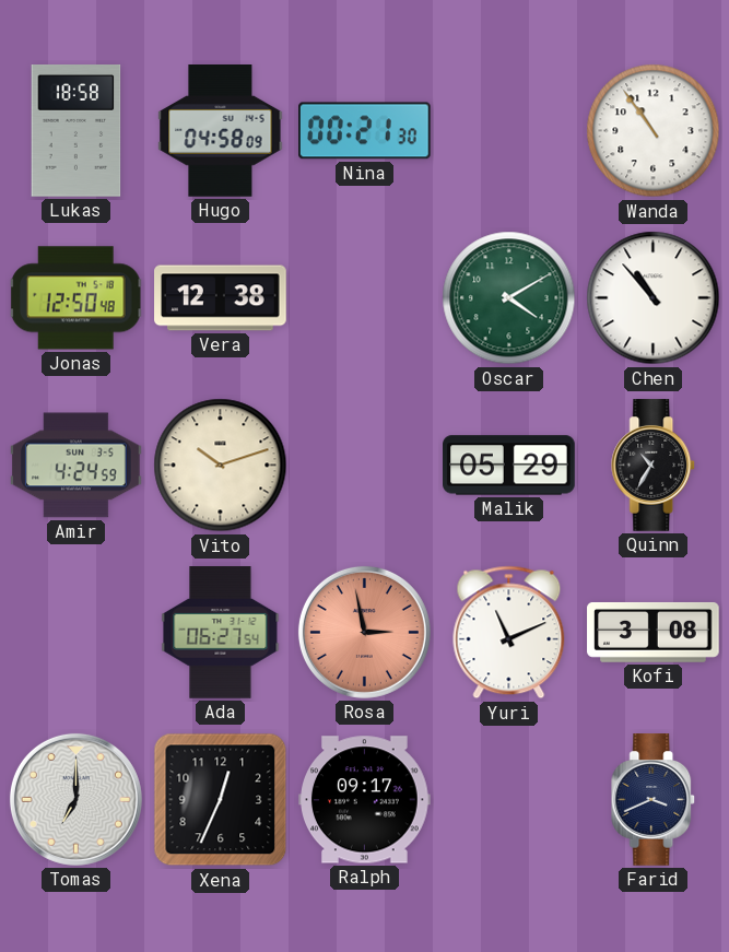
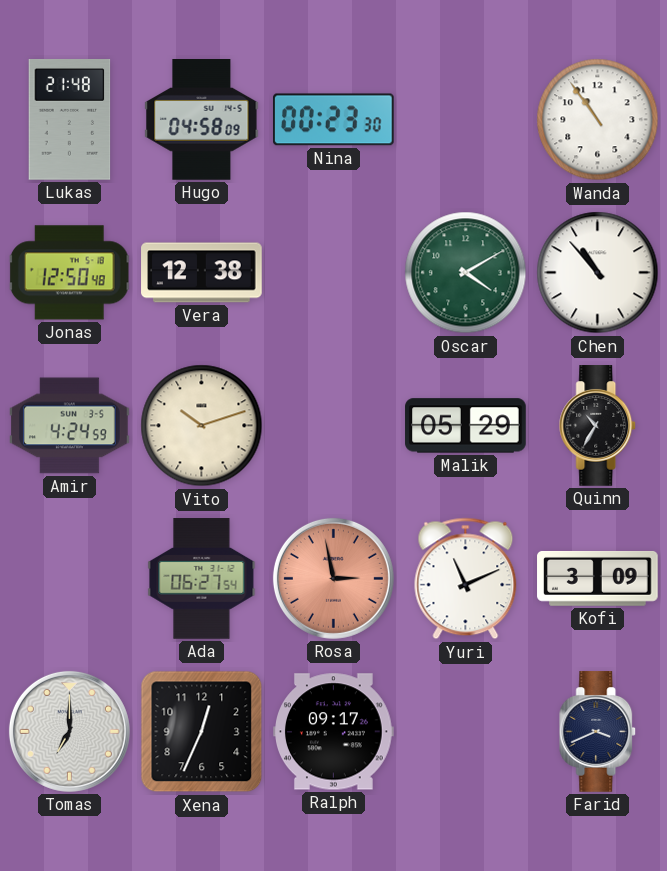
Lukas: 18:58 -> 21:48 (70, 120)
Nina: 00:21 -> 00:23 (334, 120)
Kofi: 3:08 -> 3:09 (598, 578)
